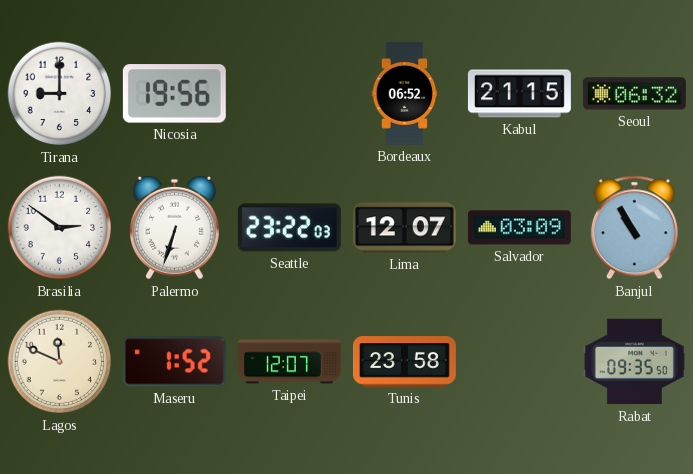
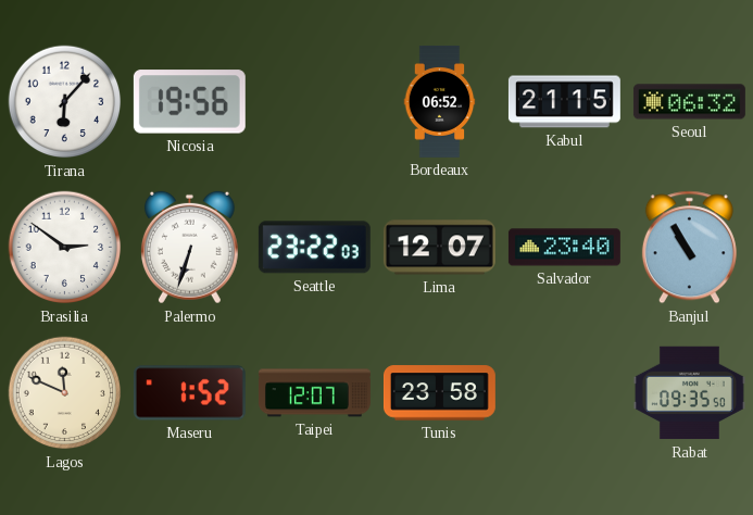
Tirana: 9:00 -> 6:07 (65, 102)
Salvador: 03:09 -> 23:40 (564, 248)
